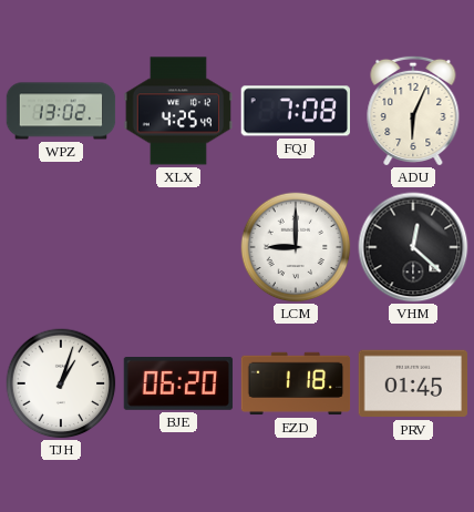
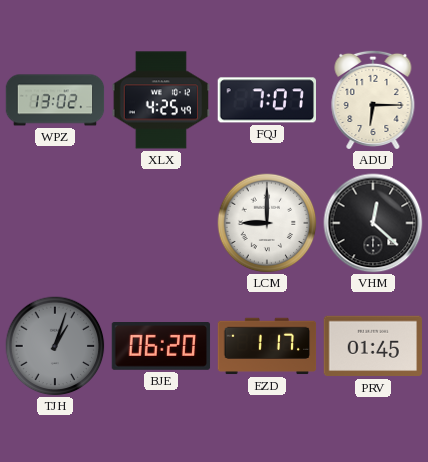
FQJ: 7:08 -> 7:07 (266, 100)
ADU: 6:04 -> 6:15 (373, 99)
TJH dial: white -> grey (55, 346)
EZD: 1:18 -> 1:17 (267, 346)
